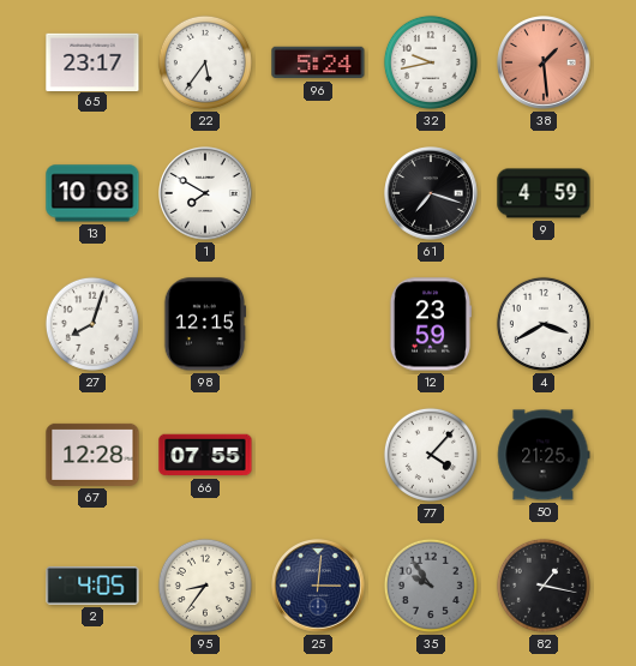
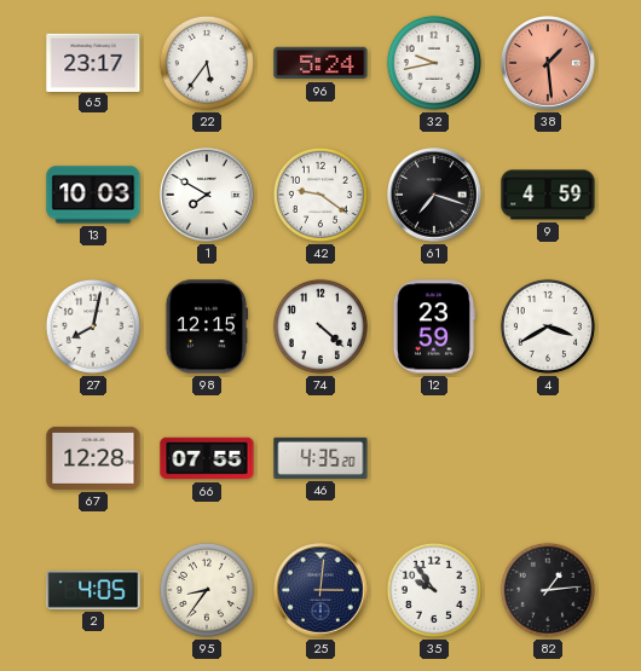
13: 10:08 -> 10:03 (93, 195)
42: none -> 9:21 (320, 195)
27: 8:03 -> 8:02 (93, 326)
74: none -> 4:22 (320, 326)
46: none -> 4:35 (320, 458)
77: 4:07 -> none (431, 455)
50: 21:25 -> none (544, 455)
35 dial: grey -> white (434, 590)
82: 1:17 -> 1:14 (548, 590)
